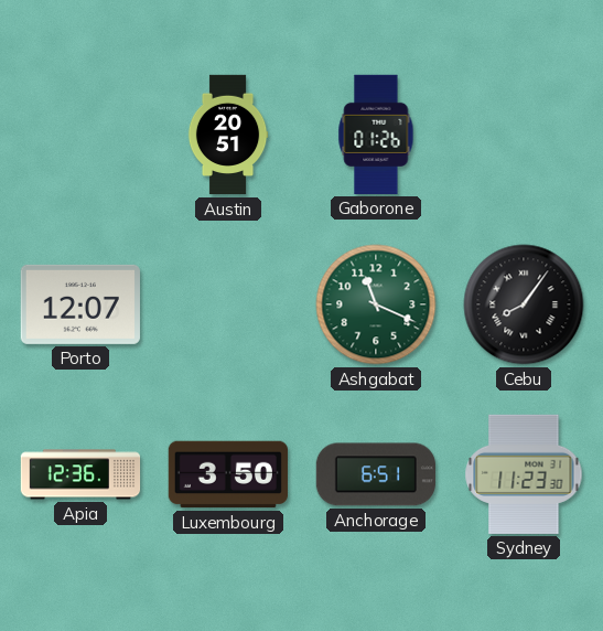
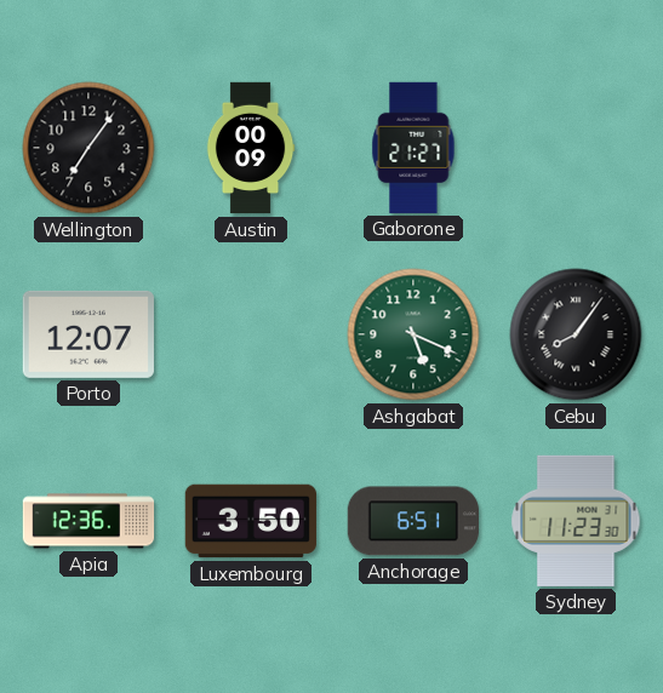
Wellington: none -> 7:06 (88, 148)
Austin: 20:51 -> 00:09 (251, 148)
Gaborone: 01:26 -> 21:27 (413, 148)
Ashgabat: 11:19 -> 5:19 (413, 334)
